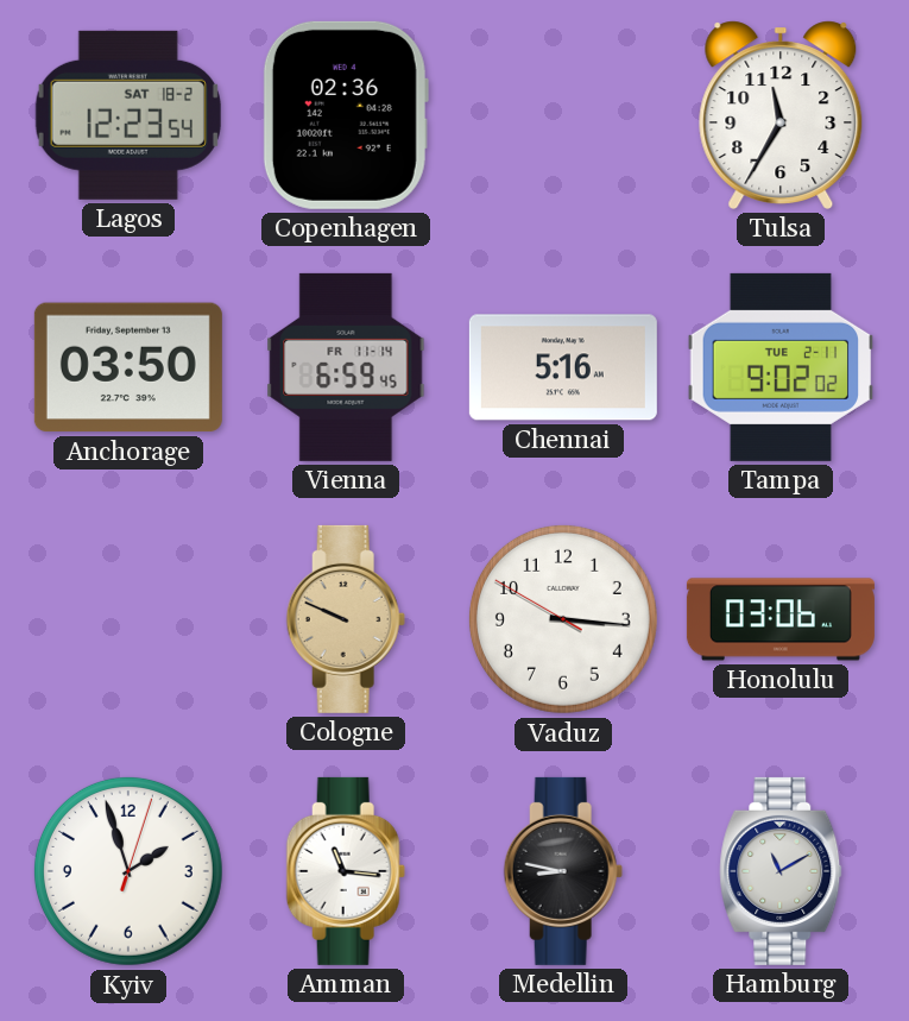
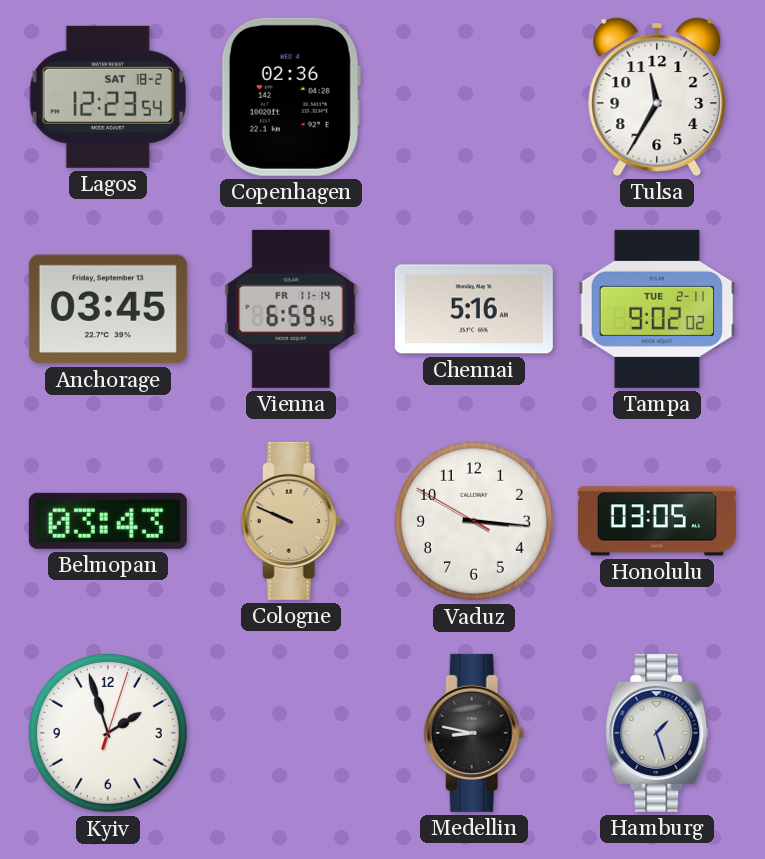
Anchorage: 03:50 -> 03:45 (108, 309)
Belmopan: none -> 03:43 (108, 521)
Honolulu: 03:06 -> 03:05 (657, 521)
Amman: 11:16 -> none (346, 871)
Hamburg: 11:10 -> 1:27 (657, 733)
